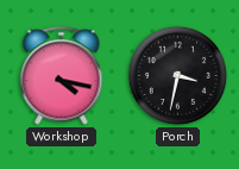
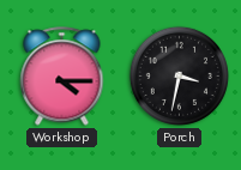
Workshop: 4:17 -> 4:15 (62, 77)
